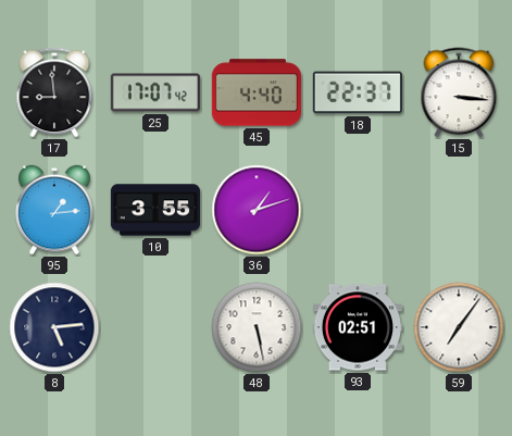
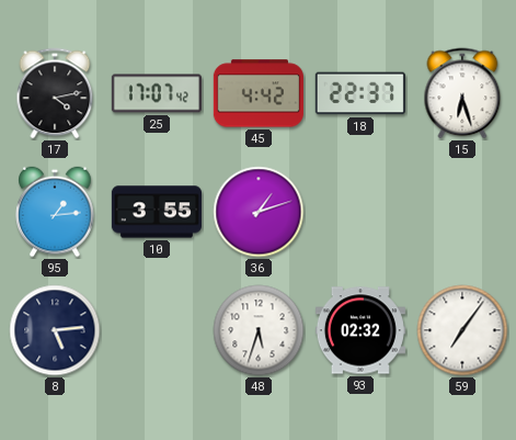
17: 8:59 -> 4:13 (55, 93)
45: 4:40 -> 4:42 (259, 93)
15: 3:16 -> 6:27 (462, 93)
48: 5:28 -> 5:33 (259, 330)
93: 02:51 -> 02:32 (360, 330)
